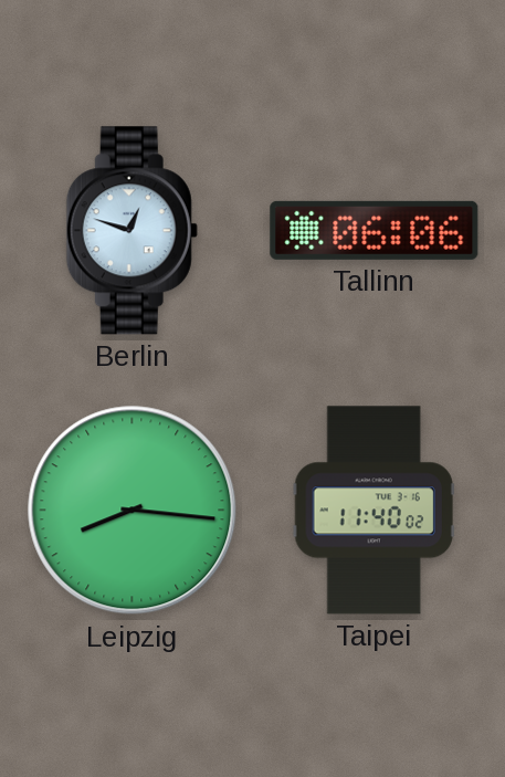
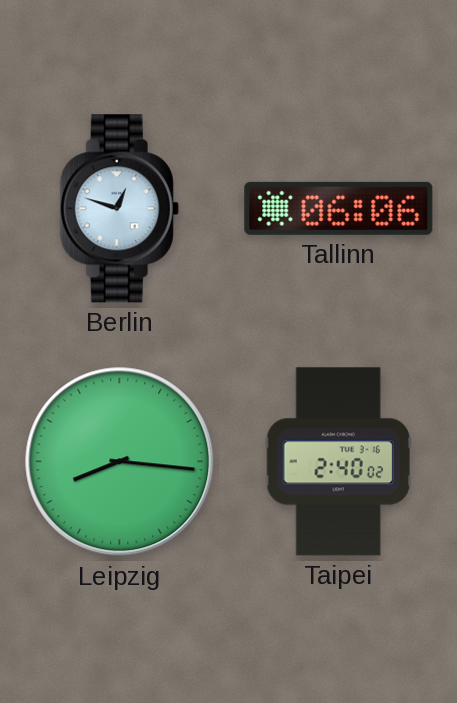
Taipei: 11:40 -> 2:40 (338, 462)
